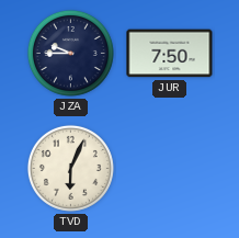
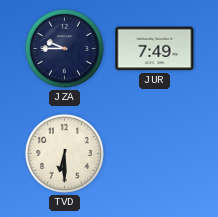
JUR: 7:50 -> 7:49 (155, 49)
TVD: 6:04 -> 6:30 (64, 153)
